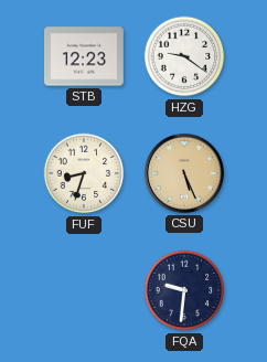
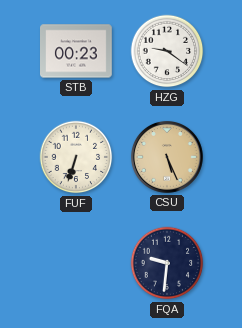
STB: 12:23 -> 00:23 (76, 51)
FUF: 8:33 -> 6:33 (76, 157)
